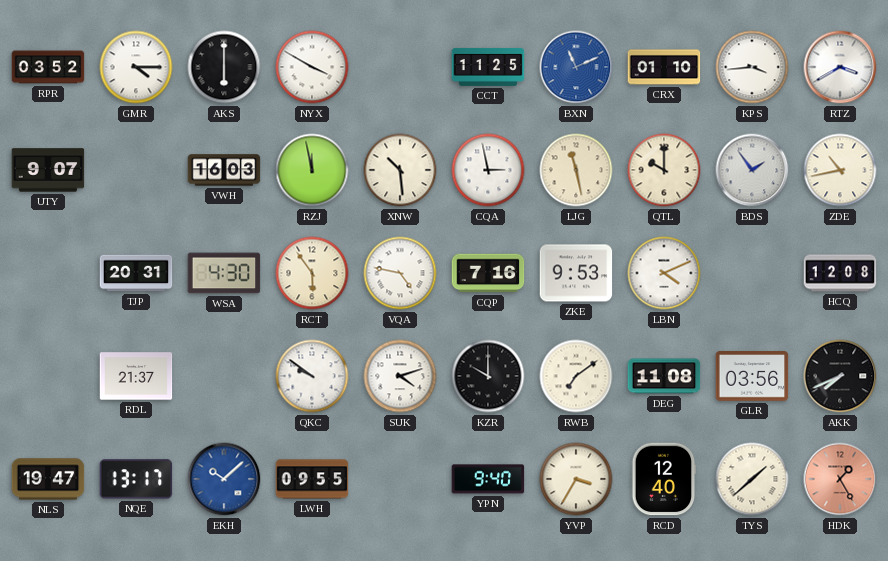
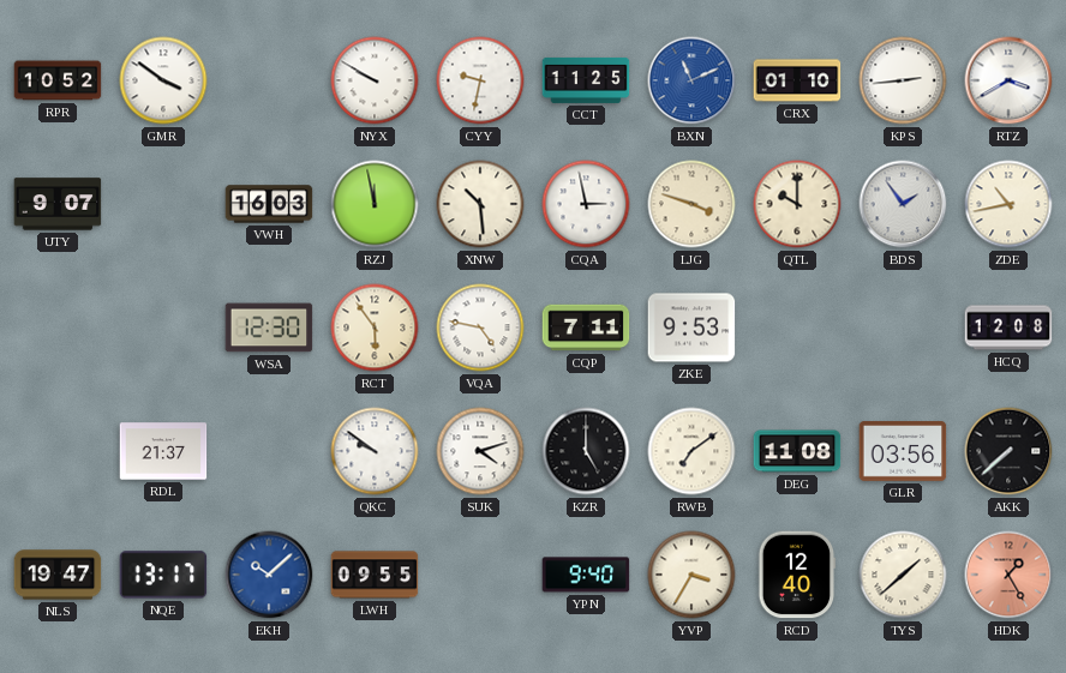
RPR: 03:52 -> 10:52 (58, 80)
GMR: 4:15 -> 3:51 (163, 80)
AKS: 6:00 -> none (224, 67)
NYX: 3:50 -> 9:50 (375, 80)
CYY: none -> 9:32 (480, 80)
KPS: 3:44 -> 2:44 (903, 80)
LJG: 11:28 -> 3:48 (691, 204)
TJP: 20:31 -> none (136, 273)
WSA: 4:30 -> 12:30 (269, 328)
CQP: 7:16 -> 7:11 (586, 328)
LBN: 4:11 -> none (664, 273)
KZR: 10:00 -> 5:00 (586, 451)
AKK: 7:41 -> 7:38 (1008, 451)
